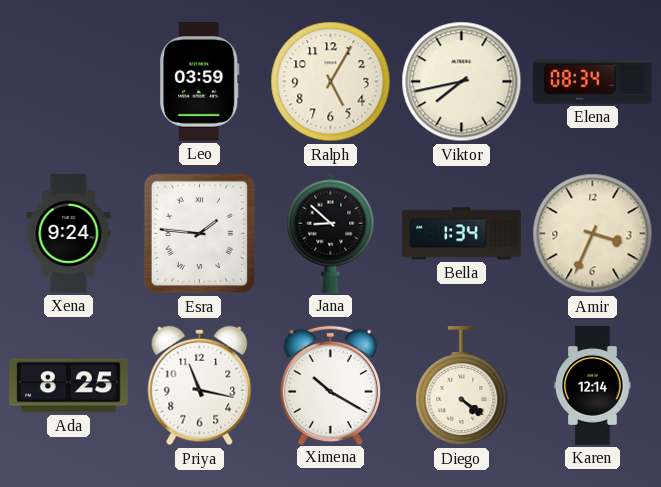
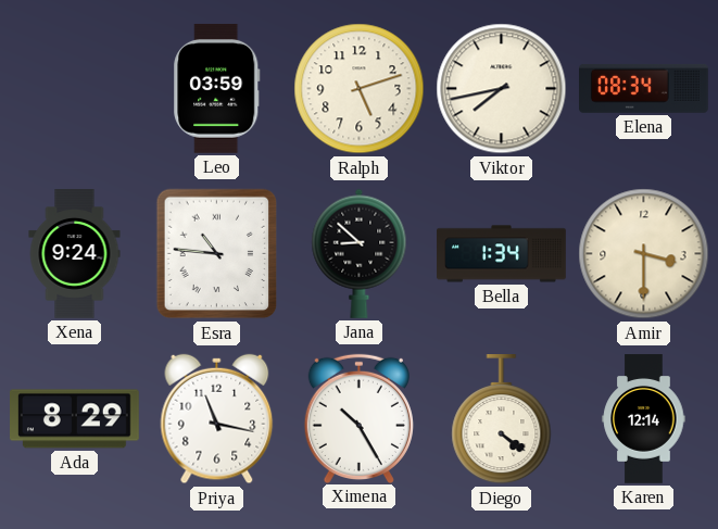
Ralph: 5:05 -> 5:12 (360, 89)
Esra: 1:46 -> 10:46 (217, 254)
Amir: 3:34 -> 3:30 (644, 254)
Ada: 8:25 -> 8:29 (75, 419)
Ximena: 10:20 -> 10:25 (358, 418)
